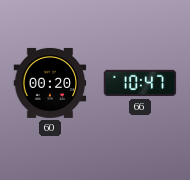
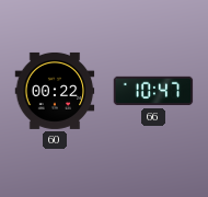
60: 00:20 -> 00:22 (55, 91)
